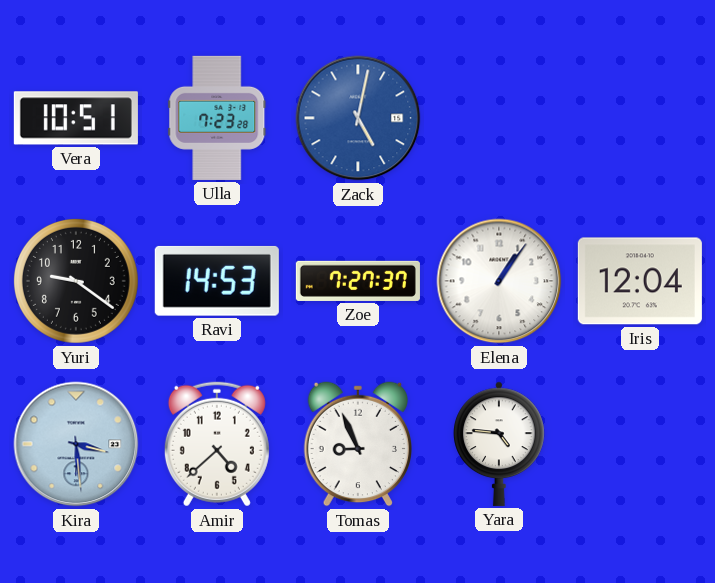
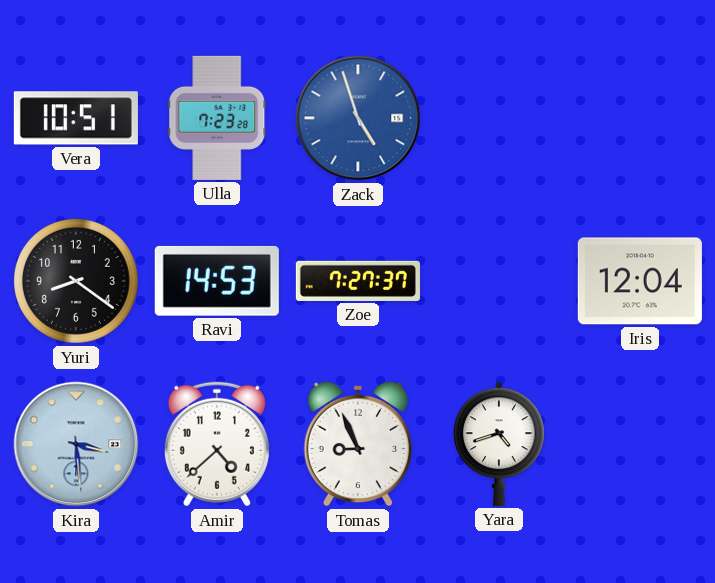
Zack: 5:02 -> 4:57 (358, 118)
Yuri: 9:21 -> 8:21 (76, 281)
Elena: 1:06 -> none (499, 281)
Yara: 4:46 -> 4:42 (499, 444)
